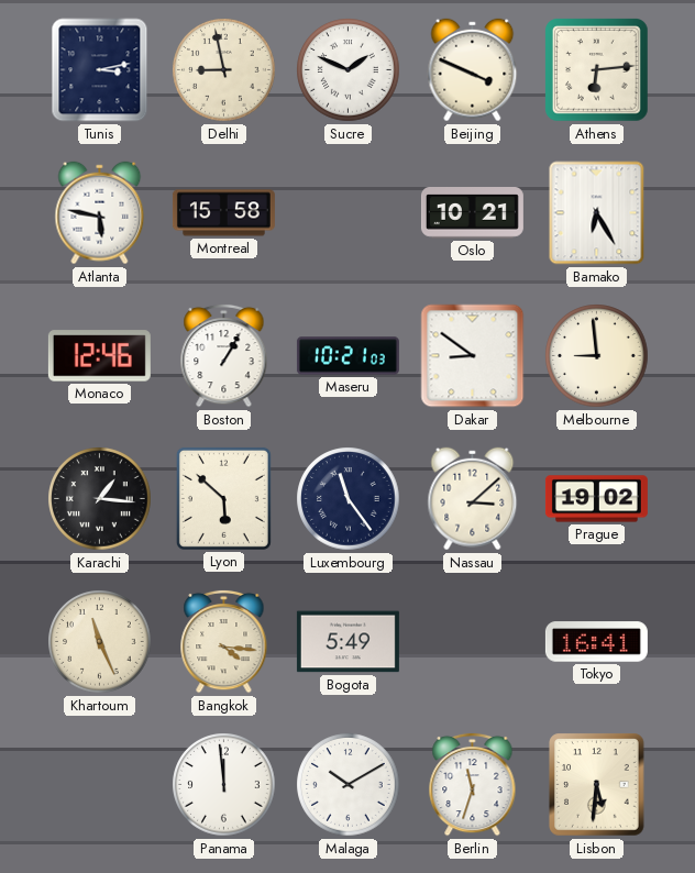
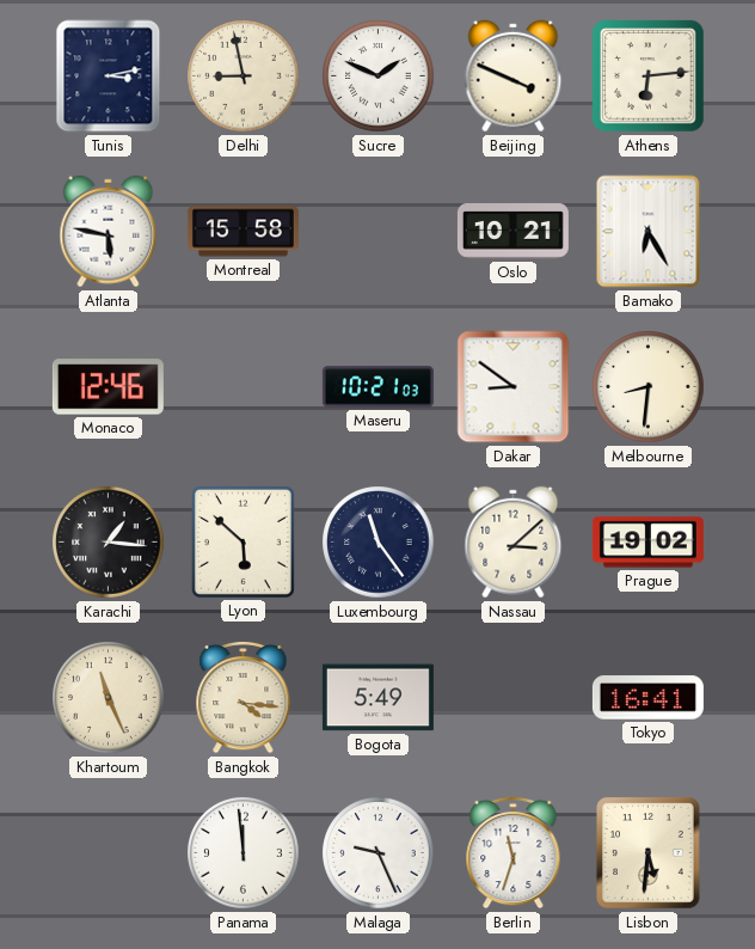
Boston: 1:05 -> none (224, 355)
Melbourne: 8:59 -> 8:31 (649, 387)
Malaga: 10:10 -> 9:26 (379, 853)
